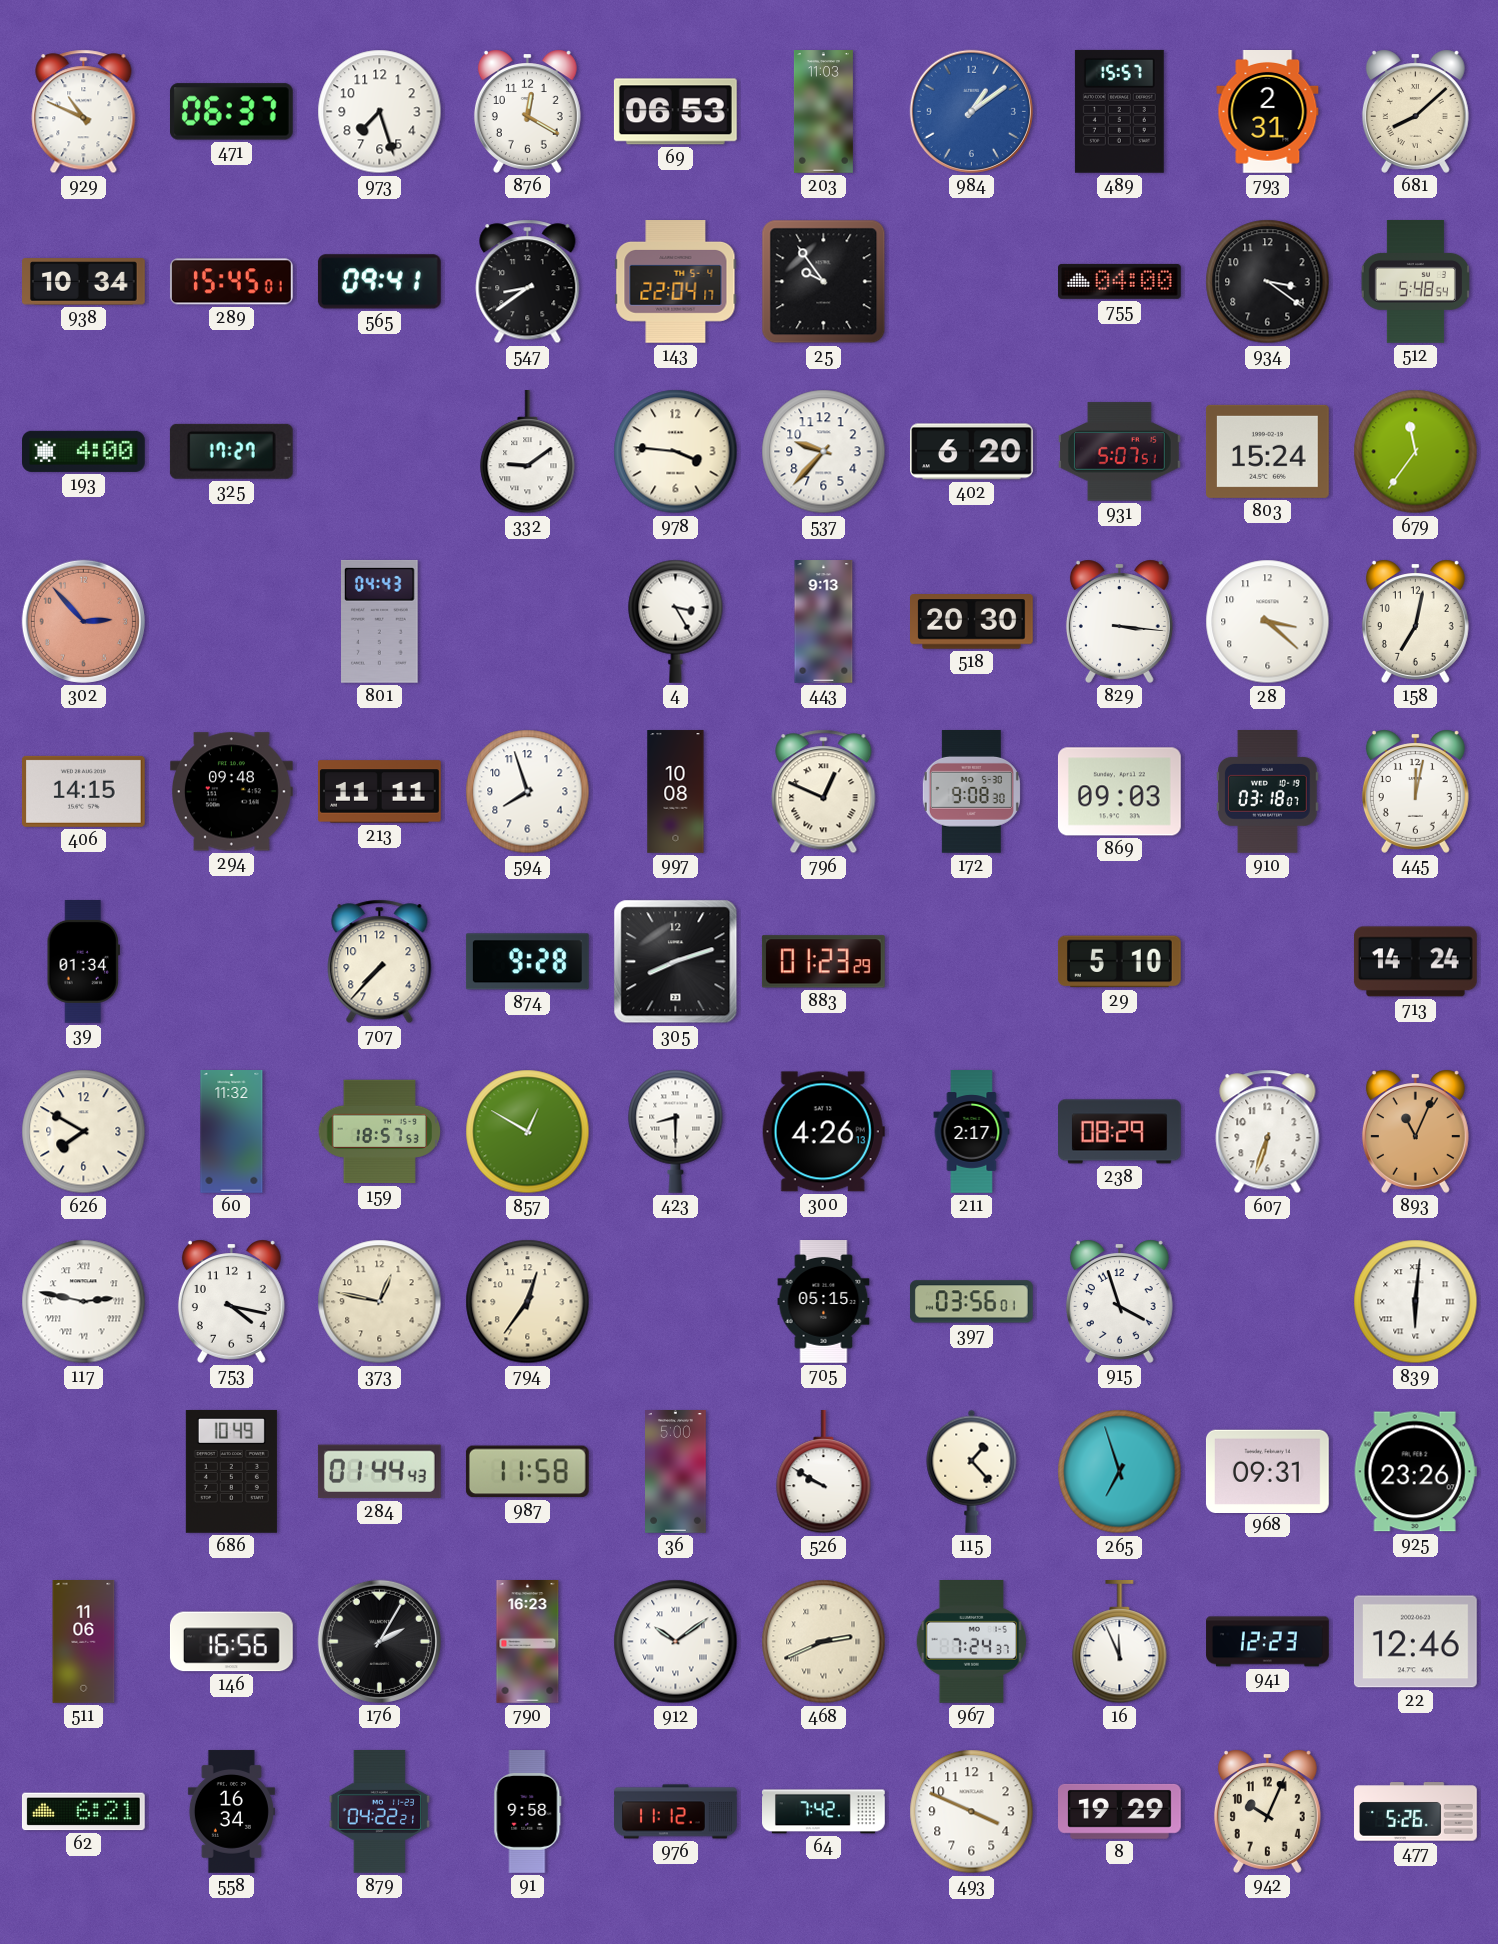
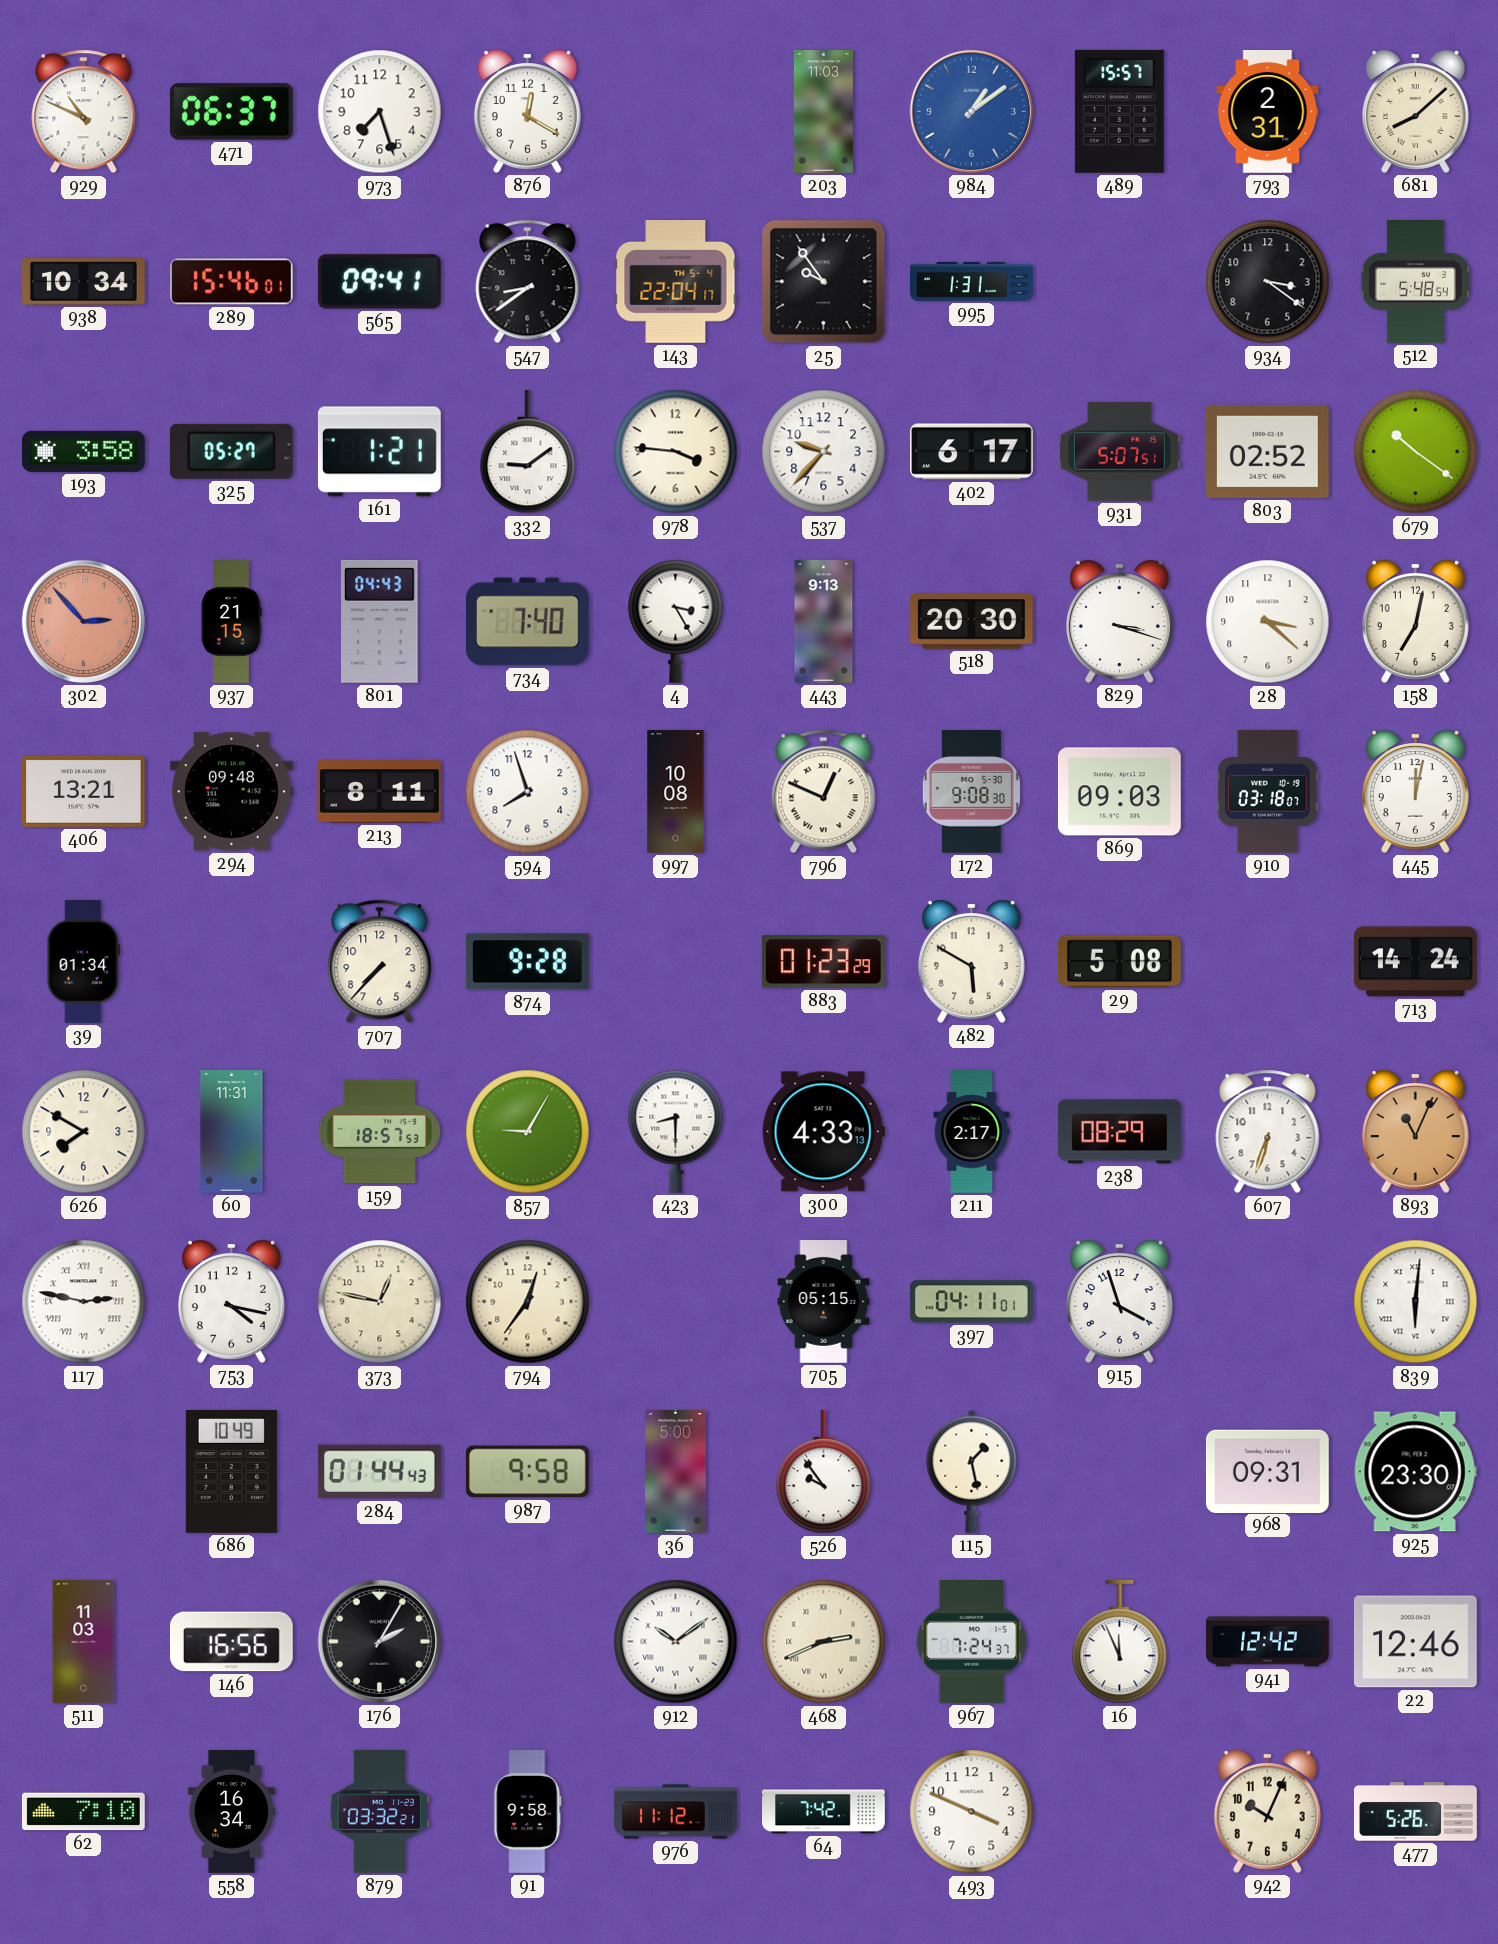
69: 06:53 -> none (675, 112)
289: 15:45 -> 15:46 (231, 282)
995: none -> 1:31 (972, 281)
755: 04:00 -> none (1120, 281)
193: 4:00 -> 3:58 (84, 451)
325: 17:27 -> 05:27 (231, 451)
161: none -> 1:21 (379, 452)
402: 6:20 -> 6:17 (972, 452)
803: 15:24 -> 02:52 (1267, 451)
679: 11:36 -> 10:21 (1416, 452)
937: none -> 21:15 (232, 622)
734: none -> 7:40 (527, 622)
829: 3:16 -> 3:18 (1119, 621)
406: 14:15 -> 13:21 (83, 791)
213: 11:11 -> 8:11 (380, 792)
305: 8:12 -> none (676, 962)
482: none -> 5:50 (971, 961)
29: 5:10 -> 5:08 (1119, 962)
60: 11:32 -> 11:31 (232, 1132)
857: 12:50 -> 9:05 (528, 1132)
300: 4:26 -> 4:33 (823, 1132)
397: 03:56 -> 04:11 (971, 1302)
987: 11:58 -> 9:58 (527, 1472)
526: 9:50 -> 9:54 (824, 1473)
115: 1:23 -> 1:28 (972, 1471)
265: 6:57 -> none (1120, 1472)
925: 23:26 -> 23:30 (1415, 1472)
511: 11:06 -> 11:03 (84, 1642)
790: 16:23 -> none (528, 1642)
941: 12:23 -> 12:42 (1268, 1642)
62: 6:21 -> 7:10 (83, 1812)
879: 04:22 -> 03:32 (380, 1811)
8: 19:29 -> none (1120, 1811)
